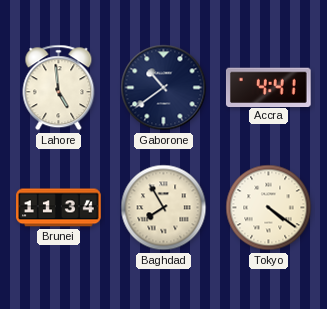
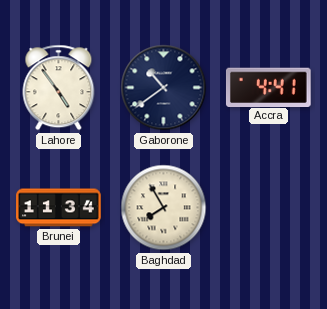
Lahore: 4:59 -> 4:54 (59, 88)
Tokyo: 4:21 -> none (269, 208)
